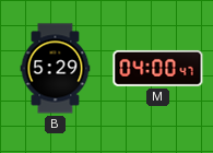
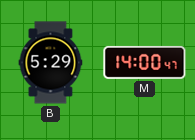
M: 04:00 -> 14:00 (145, 62)
